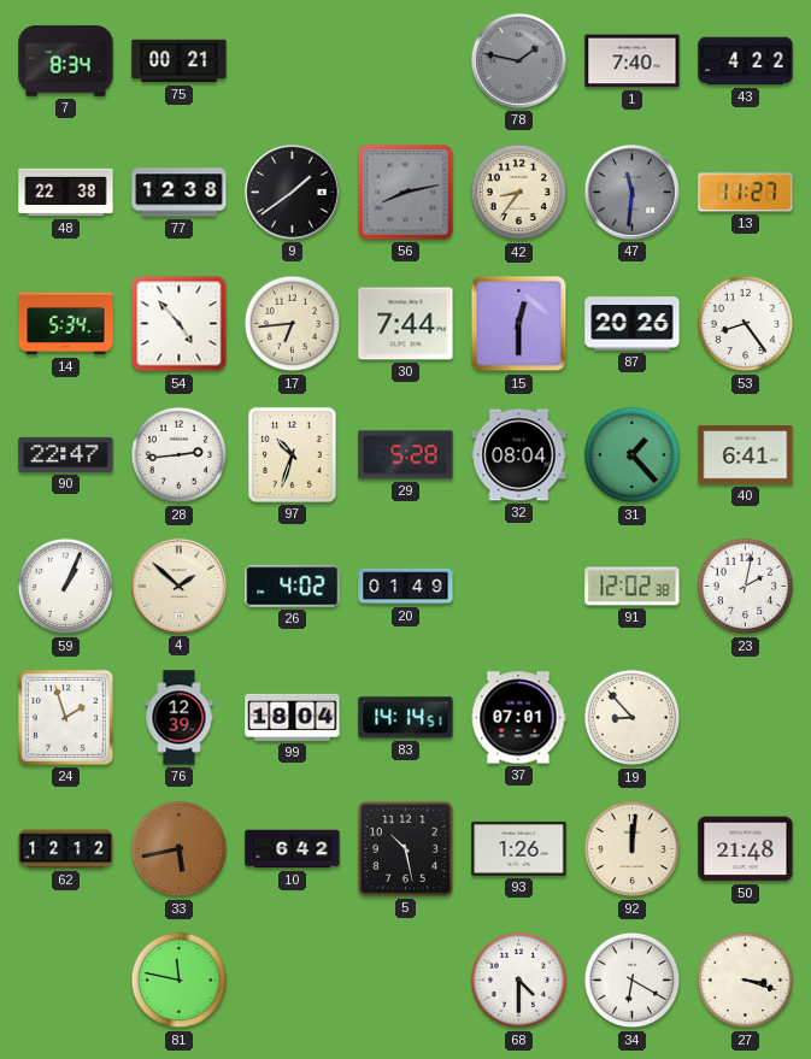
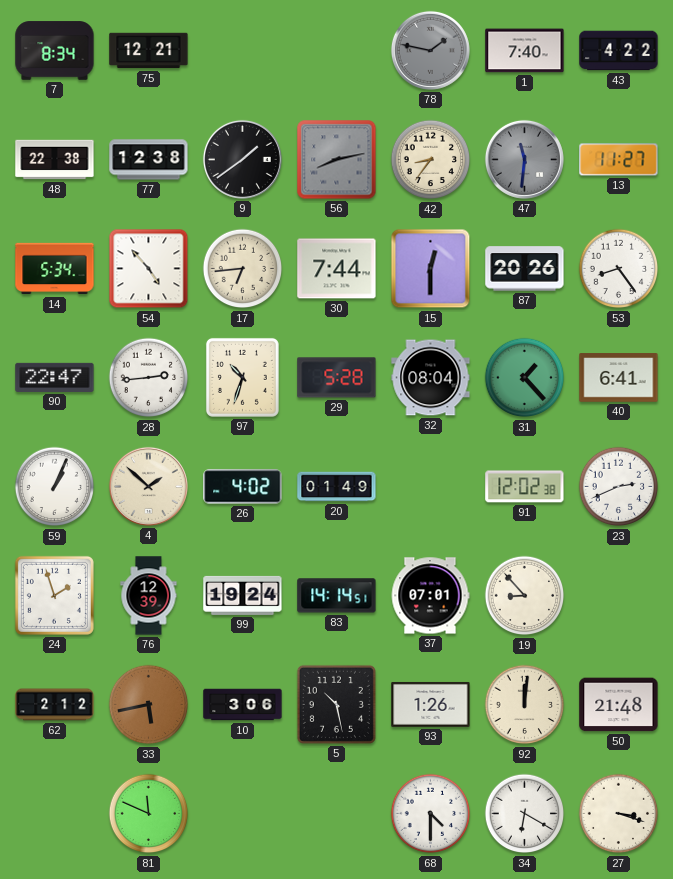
75: 00:21 -> 12:21 (149, 51)
23: 2:02 -> 2:41 (619, 487)
99: 18:04 -> 19:24 (243, 595)
62: 12:12 -> 2:12 (55, 705)
10: 6:42 -> 3:06 (243, 705)
81: 11:47 -> 11:49 (149, 814)
